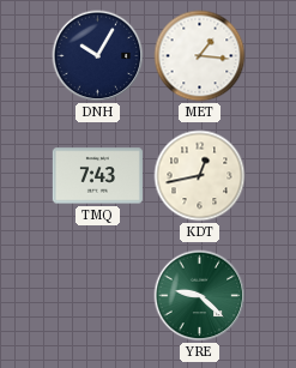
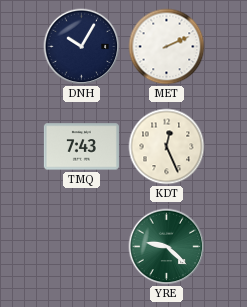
MET: 1:16 -> 2:11 (167, 47)
KDT: 12:43 -> 12:26 (167, 147)
